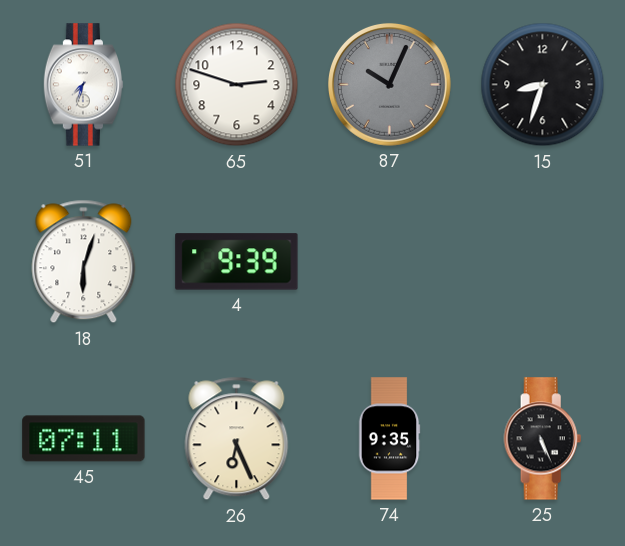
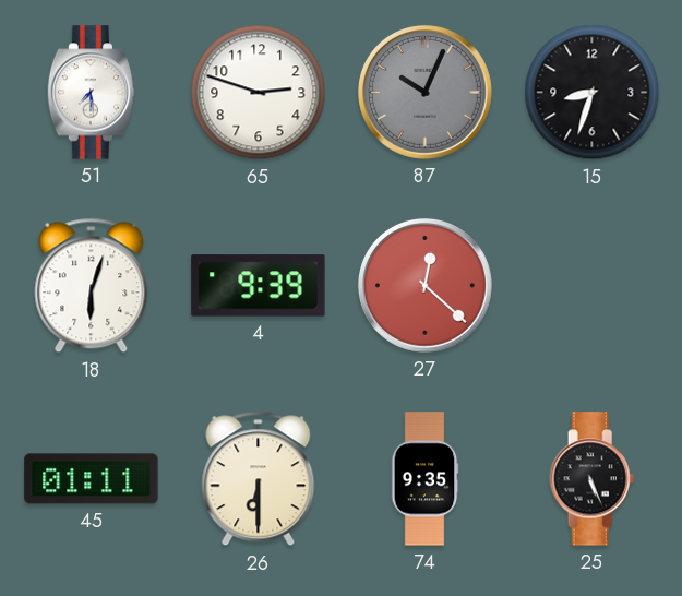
51: 7:33 -> 7:29 (92, 93)
27: none -> 12:22 (424, 285)
45: 07:11 -> 01:11 (92, 479)
26: 6:26 -> 6:30 (259, 479)
